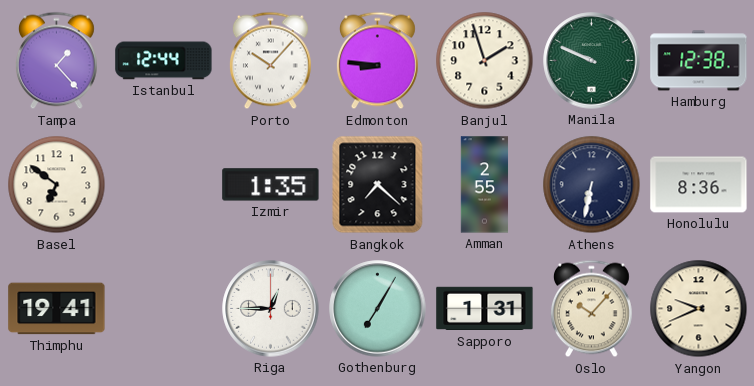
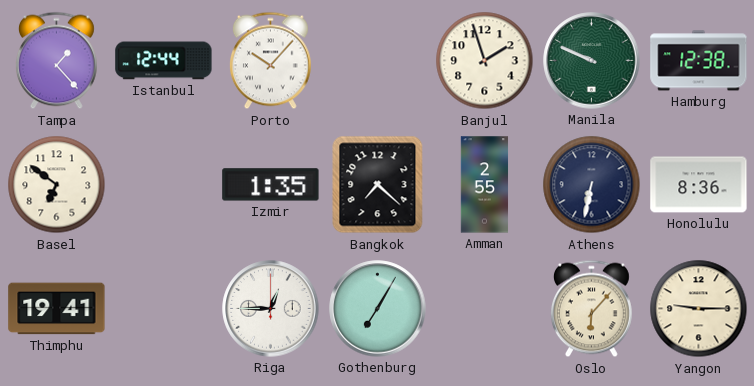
Edmonton: 8:46 -> none (377, 61)
Sapporo: 1:31 -> none (485, 309)
Oslo: 10:07 -> 6:07 (591, 309)
Yangon: 9:41 -> 9:15 (699, 309)
